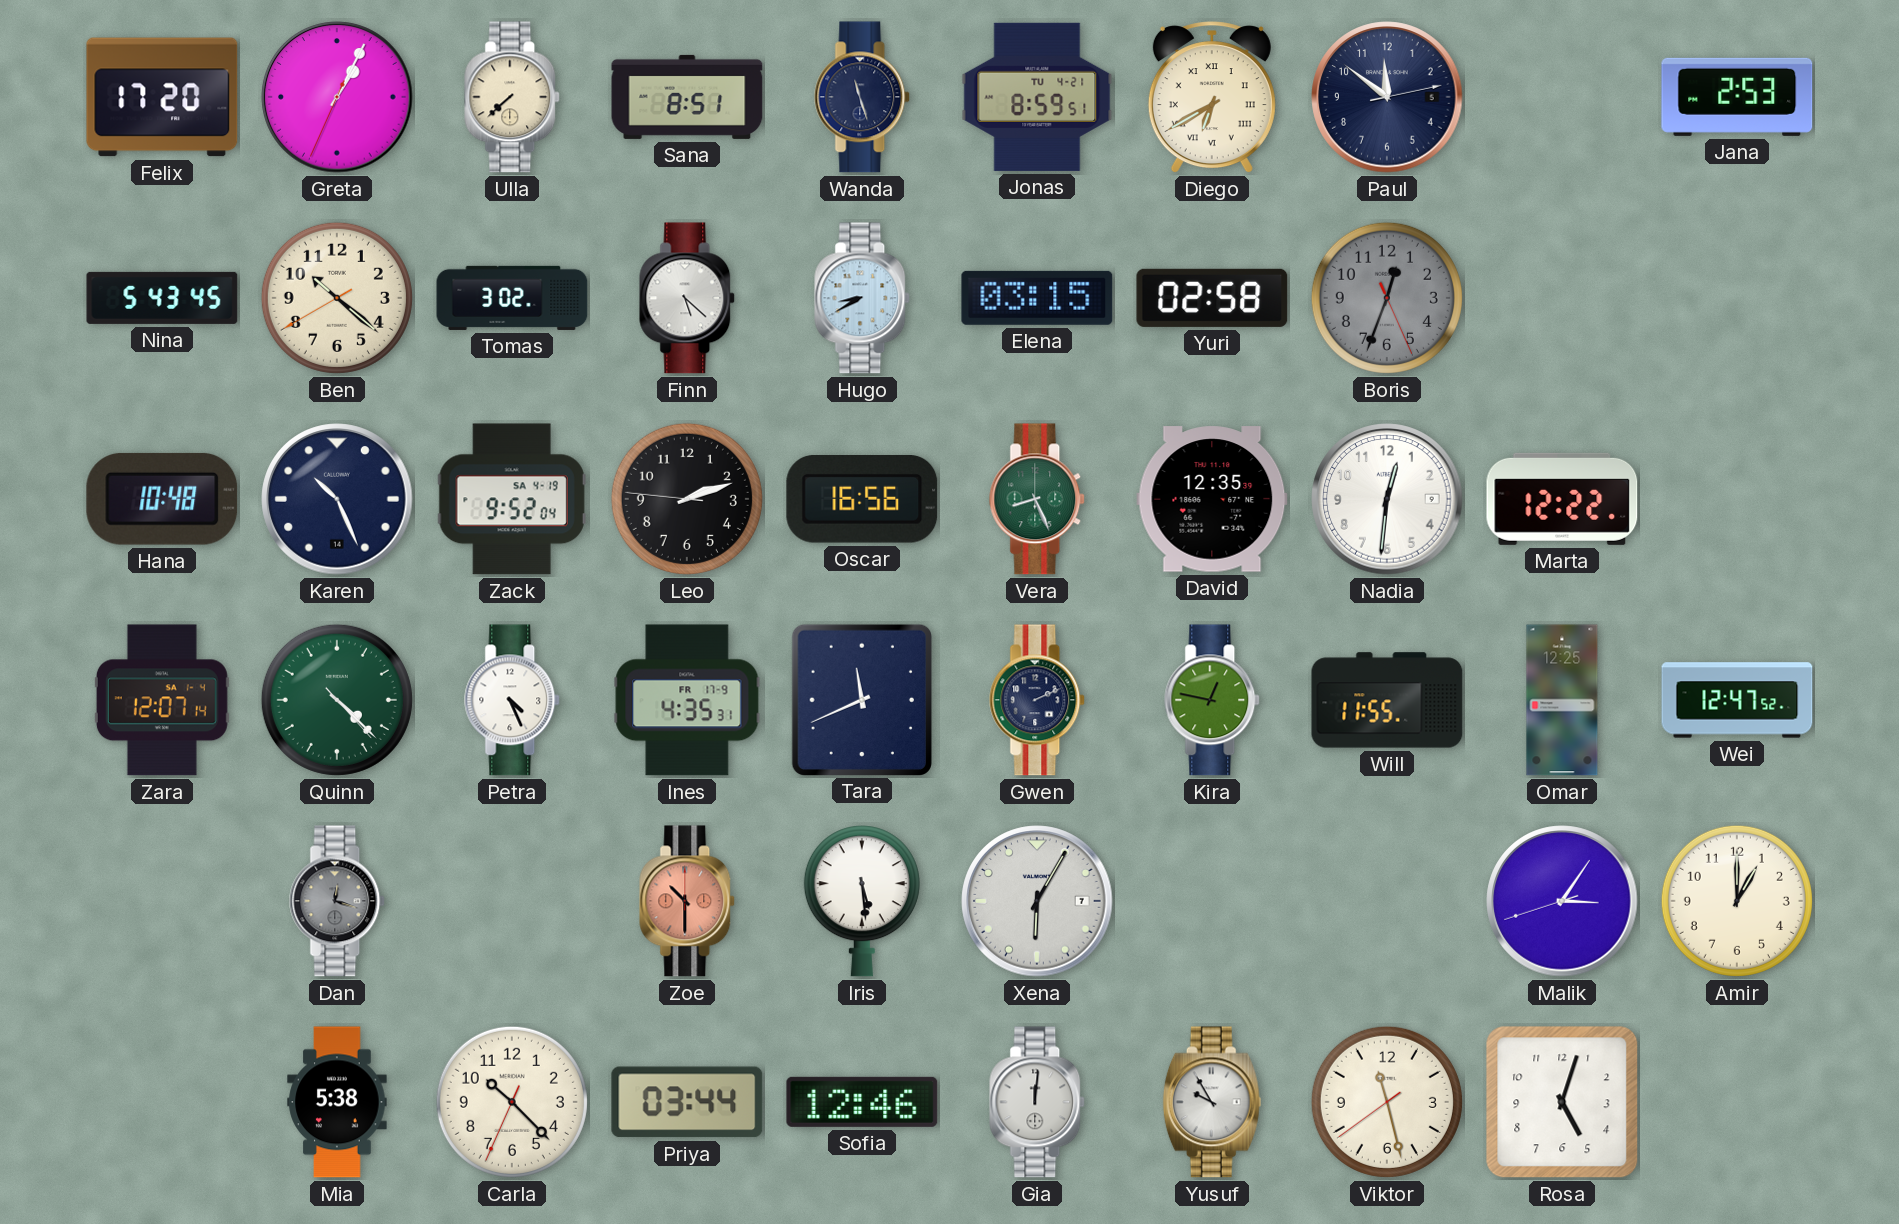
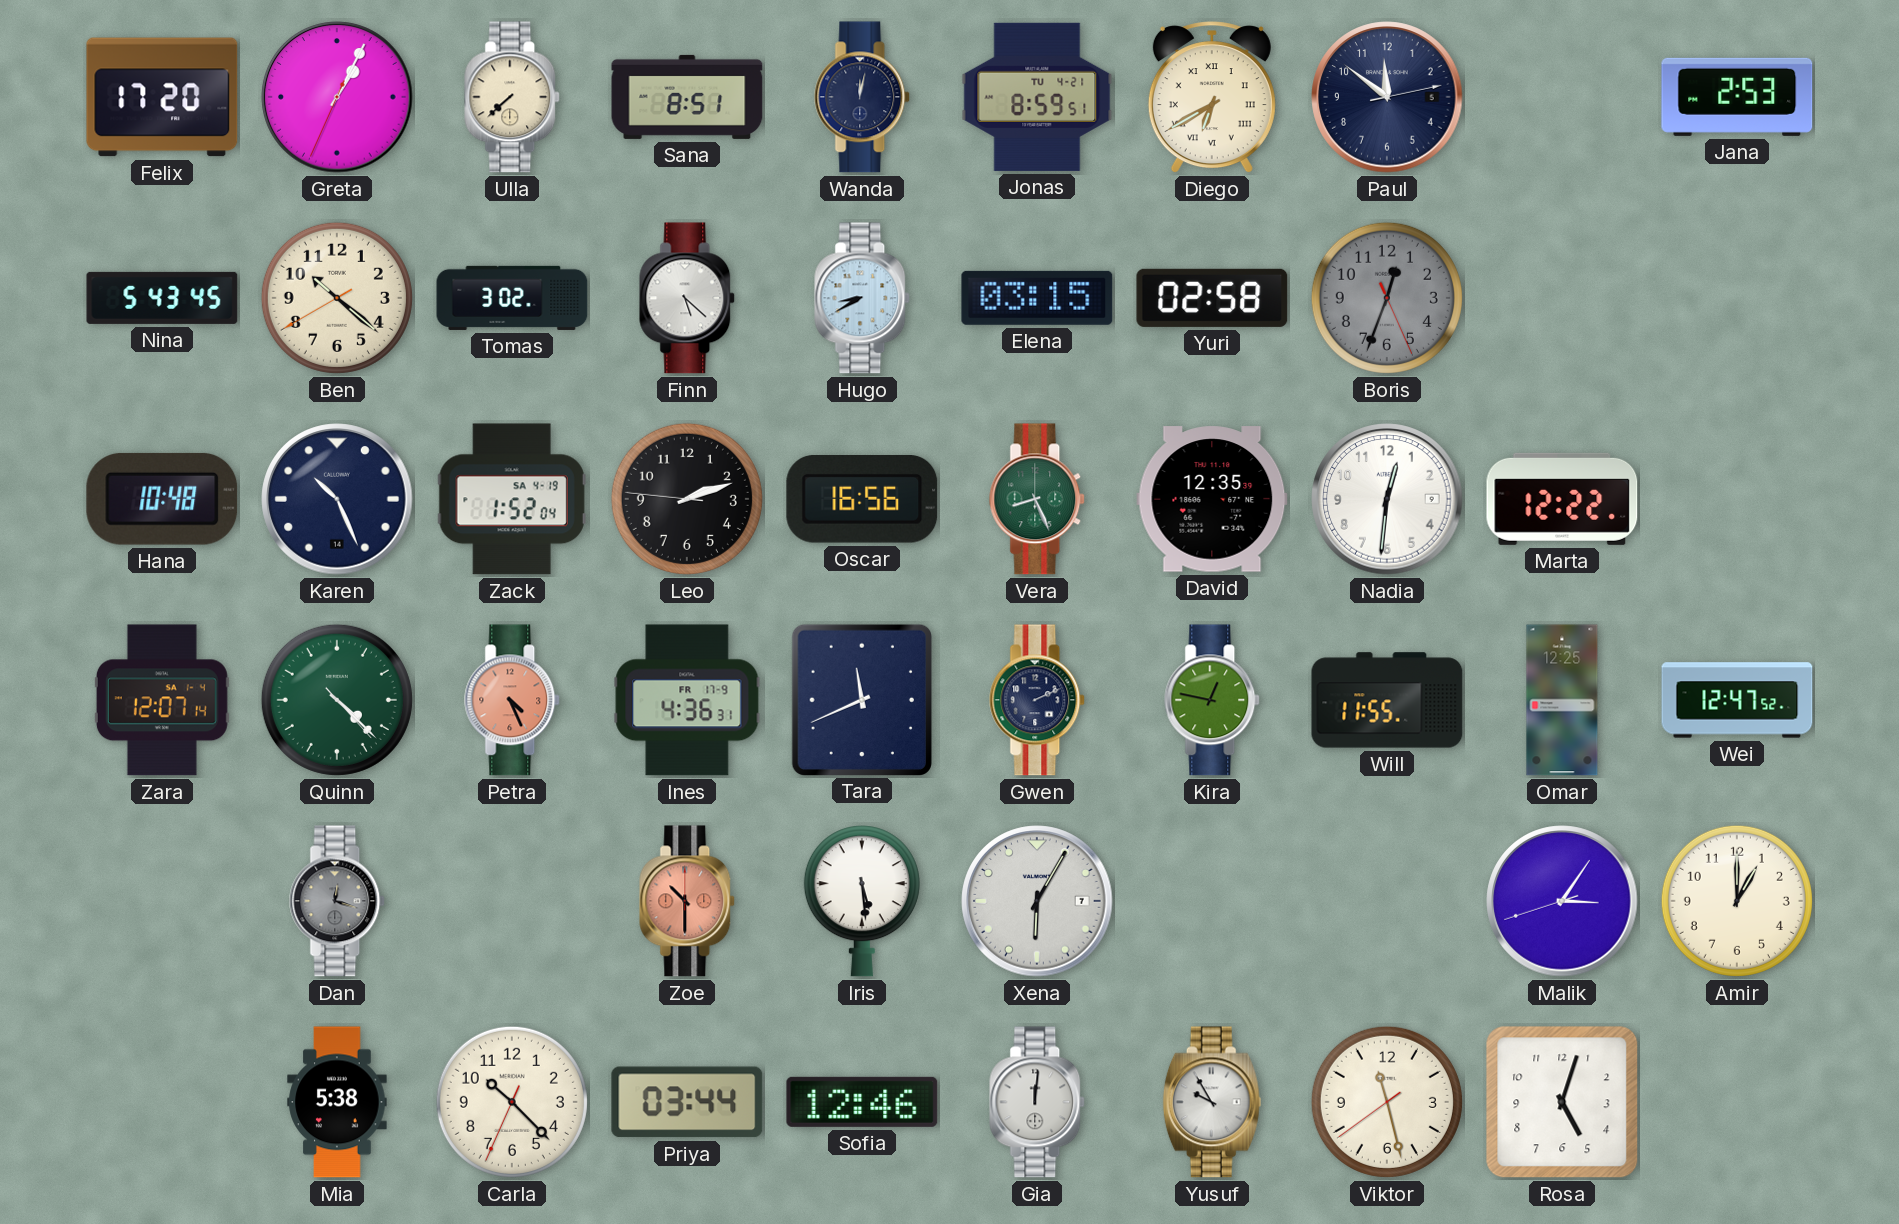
Wanda: 11:27 -> 12:02 (863, 97)
Zack: 9:52 -> 1:52 (512, 499)
Petra dial: white -> salmon (513, 700)
Ines: 4:35 -> 4:36 (687, 700)
